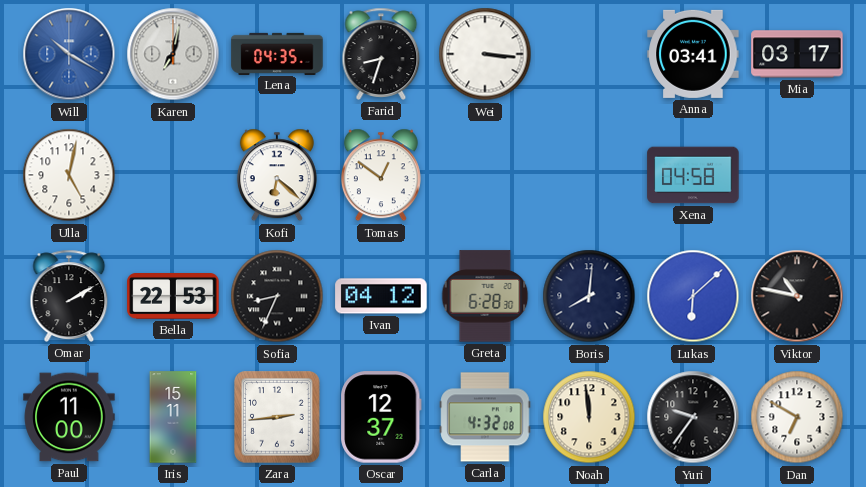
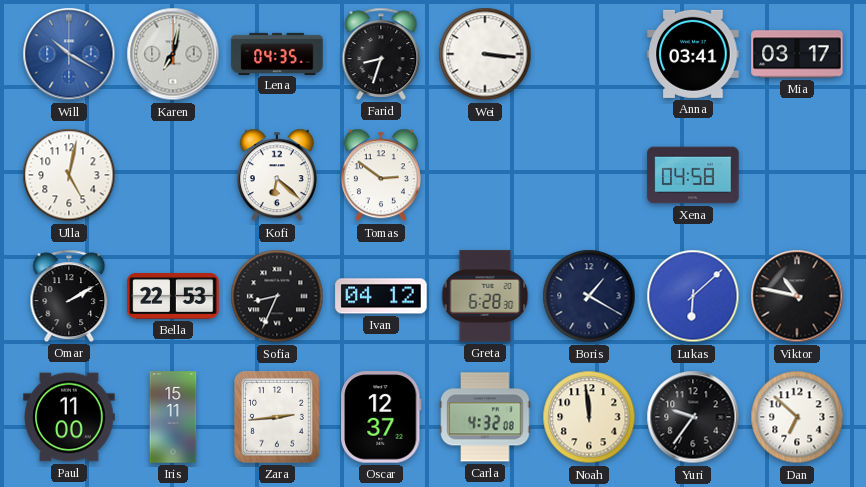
Tomas: 12:51 -> 2:51 (381, 175)
Boris: 8:01 -> 1:20 (589, 296)
Dan: 6:50 -> 6:52 (797, 417)
